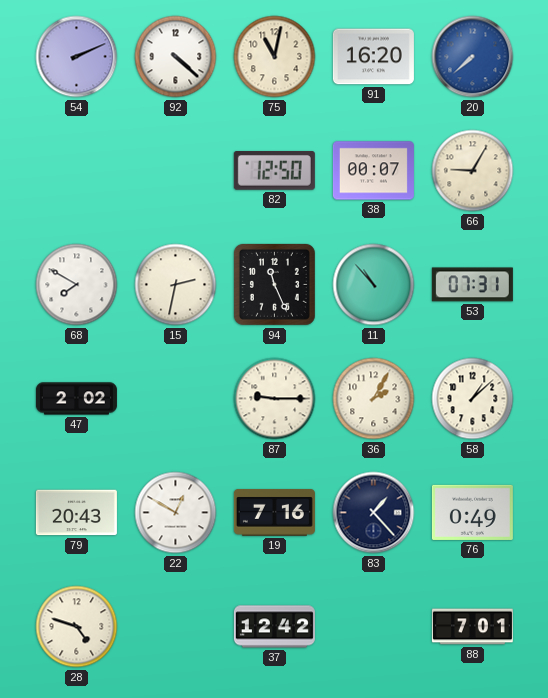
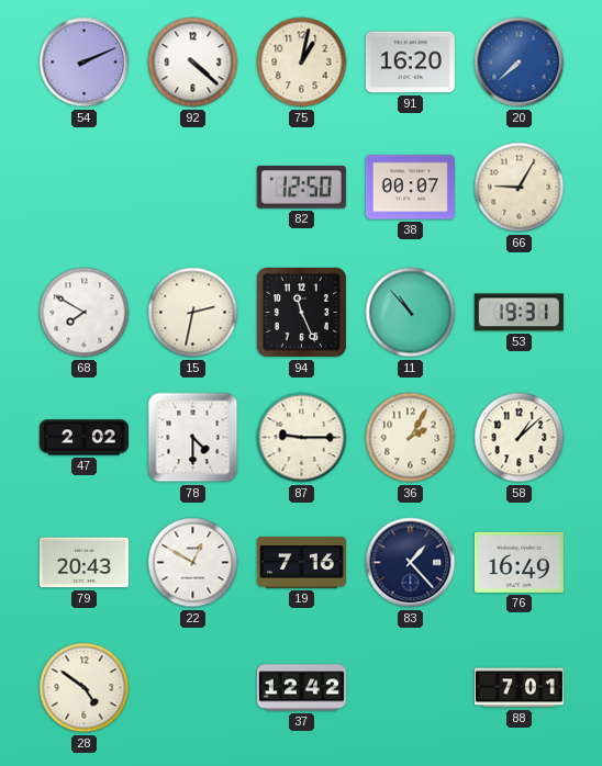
75: 11:02 -> 1:02 (302, 63)
53: 07:31 -> 19:31 (519, 313)
78: none -> 4:30 (193, 438)
76: 0:49 -> 16:49 (519, 562)
28: 4:48 -> 4:51 (85, 688)
